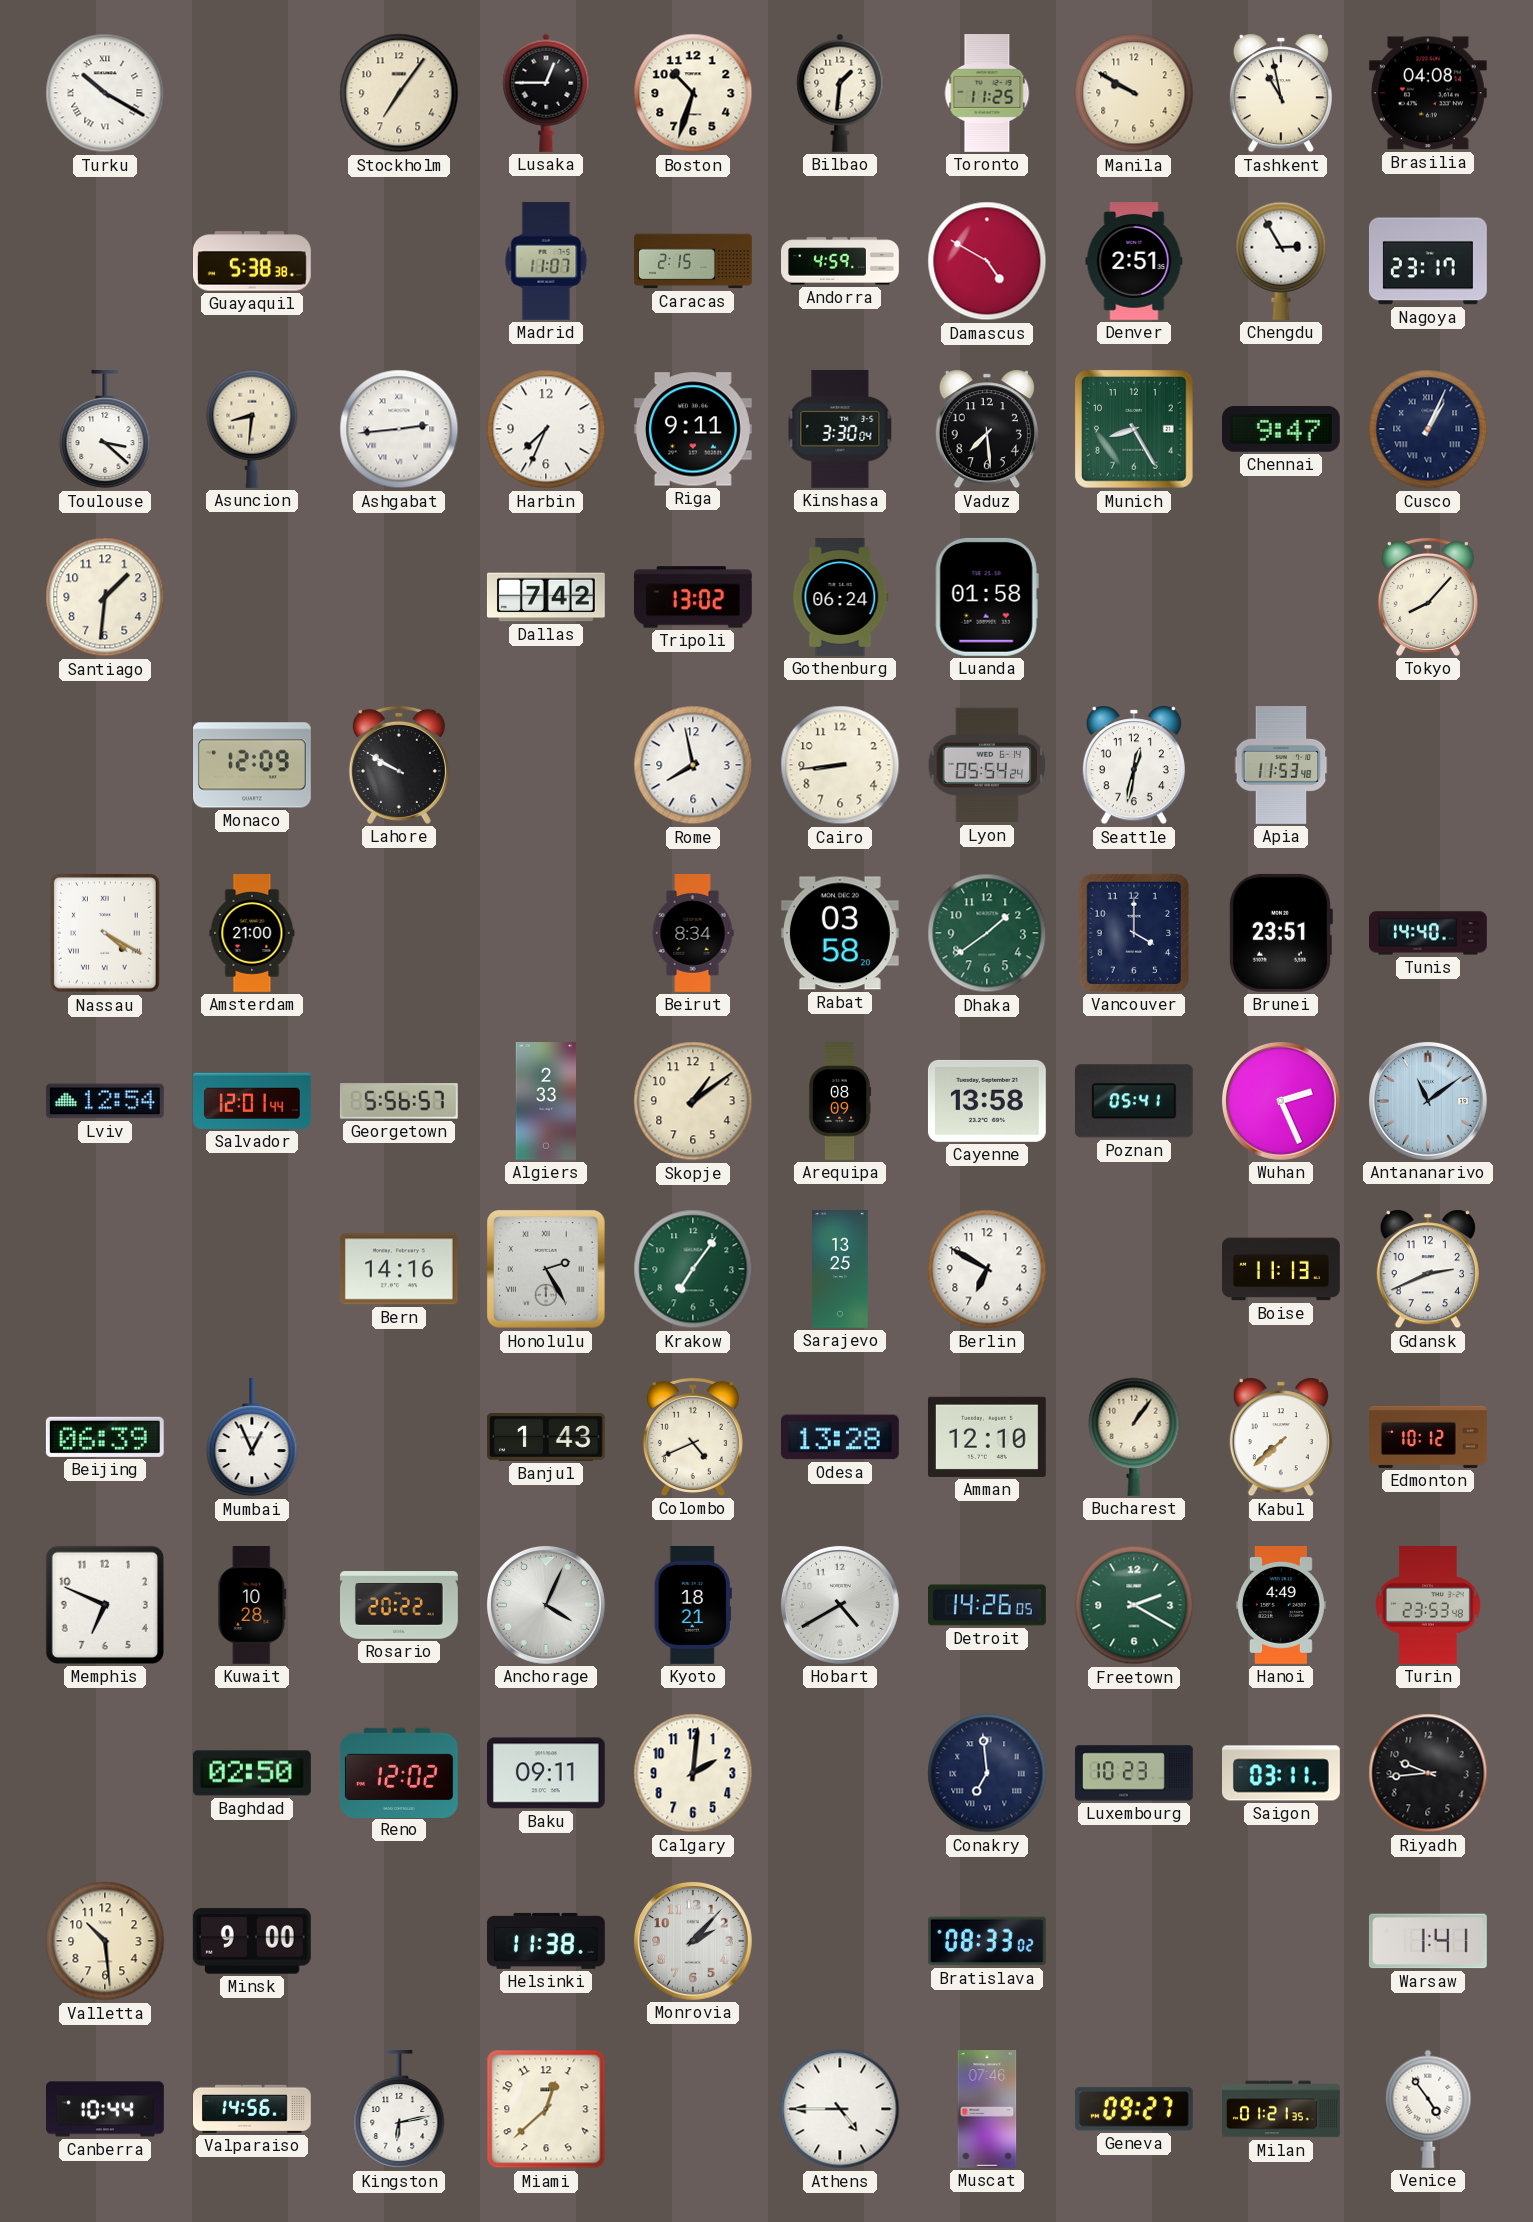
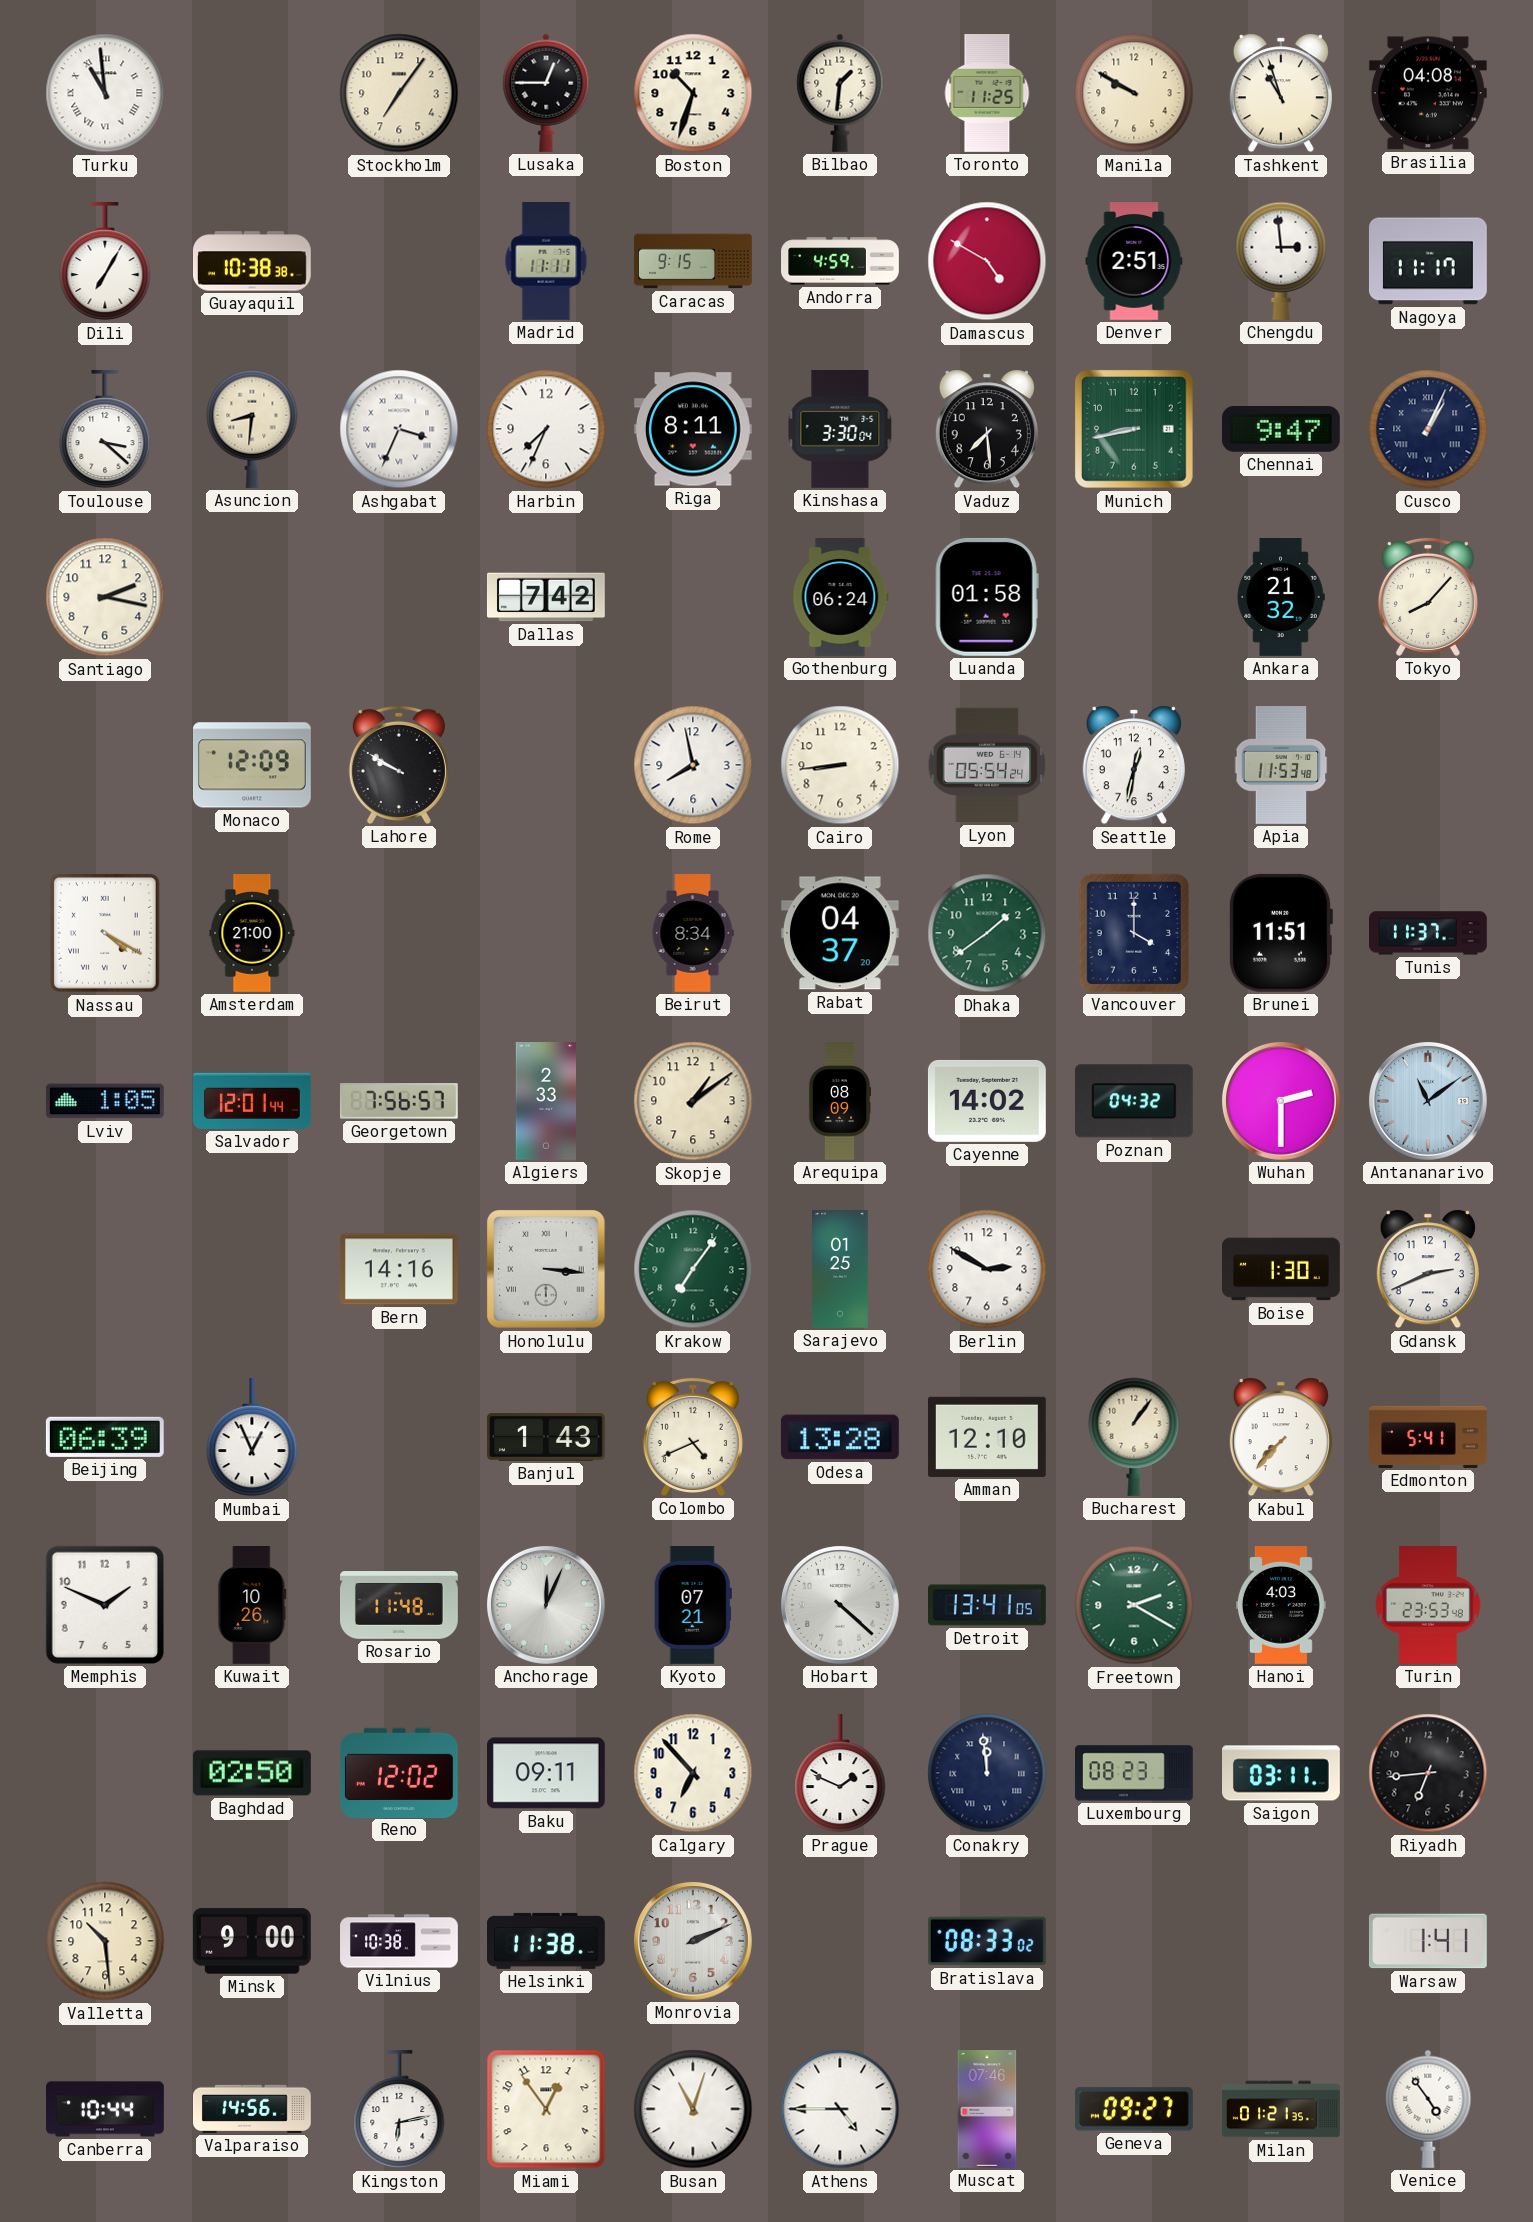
Turku: 10:20 -> 10:59 (105, 93)
Tashkent: 10:58 -> 10:57 (1281, 93)
Dili: none -> 7:05 (105, 261)
Guayaquil: 5:38 -> 10:38 (252, 261)
Madrid: 11:07 -> 11:11 (546, 261)
Caracas: 2:15 -> 9:15 (693, 261)
Chengdu: 2:55 -> 2:59 (1281, 261)
Nagoya: 23:17 -> 11:17 (1428, 261)
Ashgabat: 2:44 -> 3:34 (399, 429)
Riga: 9:11 -> 8:11 (693, 429)
Munich: 8:25 -> 8:43 (1135, 430)
Santiago: 1:31 -> 2:17 (105, 597)
Tripoli: 13:02 -> none (693, 597)
Ankara: none -> 21:32 (1281, 598)
Rabat: 03:58 -> 04:37 (840, 933)
Brunei: 23:51 -> 11:51 (1280, 933)
Tunis: 14:40 -> 11:37 (1429, 933)
Lviv: 12:54 -> 1:05 (105, 1101)
Georgetown: 5:56 -> 7:56 (399, 1101)
Cayenne: 13:58 -> 14:02 (987, 1101)
Poznan: 05:41 -> 04:32 (1134, 1101)
Wuhan: 2:26 -> 2:30 (1281, 1101)
Honolulu: 2:25 -> 3:16 (547, 1270)
Sarajevo: 13:25 -> 01:25 (841, 1270)
Berlin: 6:50 -> 2:50 (987, 1269)
Boise: 11:13 -> 1:30 (1282, 1269)
Kabul: 7:38 -> 7:37 (1281, 1437)
Edmonton: 10:12 -> 5:41 (1429, 1437)
Memphis: 6:49 -> 1:49 (105, 1605)
Kuwait: 10:28 -> 10:26 (252, 1606)
Rosario: 20:22 -> 11:48 (400, 1605)
Anchorage: 4:04 -> 12:04 (546, 1605)
Kyoto: 18:21 -> 07:21 (693, 1605)
Hobart: 4:40 -> 4:22 (840, 1605)
Detroit: 14:26 -> 13:41 (988, 1605)
Hanoi: 4:49 -> 4:03 (1281, 1606)
Calgary: 2:01 -> 6:53 (693, 1773)
Prague: none -> 1:49 (840, 1773)
Conakry: 6:59 -> 11:59 (987, 1773)
Luxembourg: 10:23 -> 08:23 (1134, 1773)
Riyadh: 9:44 -> 6:44 (1428, 1773)
Vilnius: none -> 10:38 (399, 1941)
Monrovia: 2:07 -> 2:11 (693, 1941)
Miami: 12:38 -> 12:54 (546, 2109)
Busan: none -> 11:03 (693, 2109)
